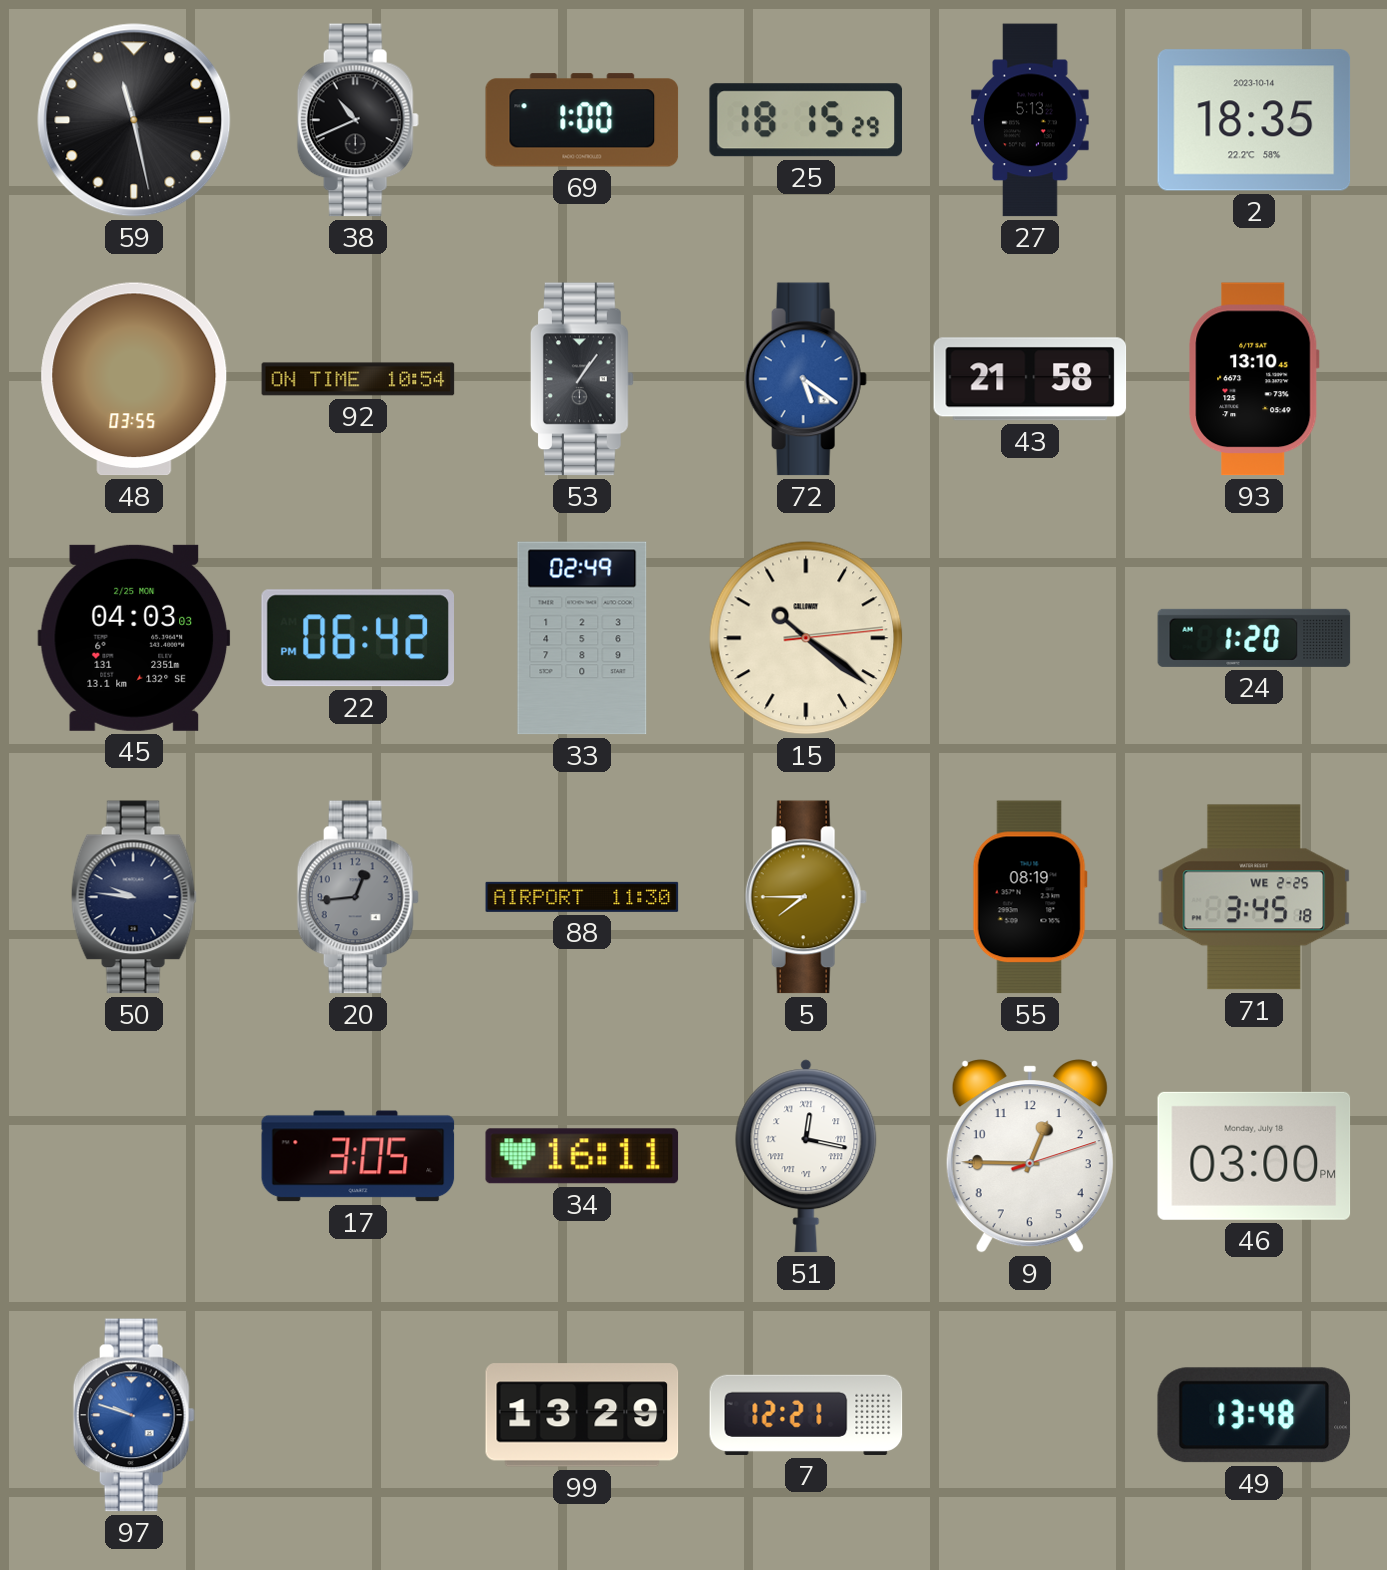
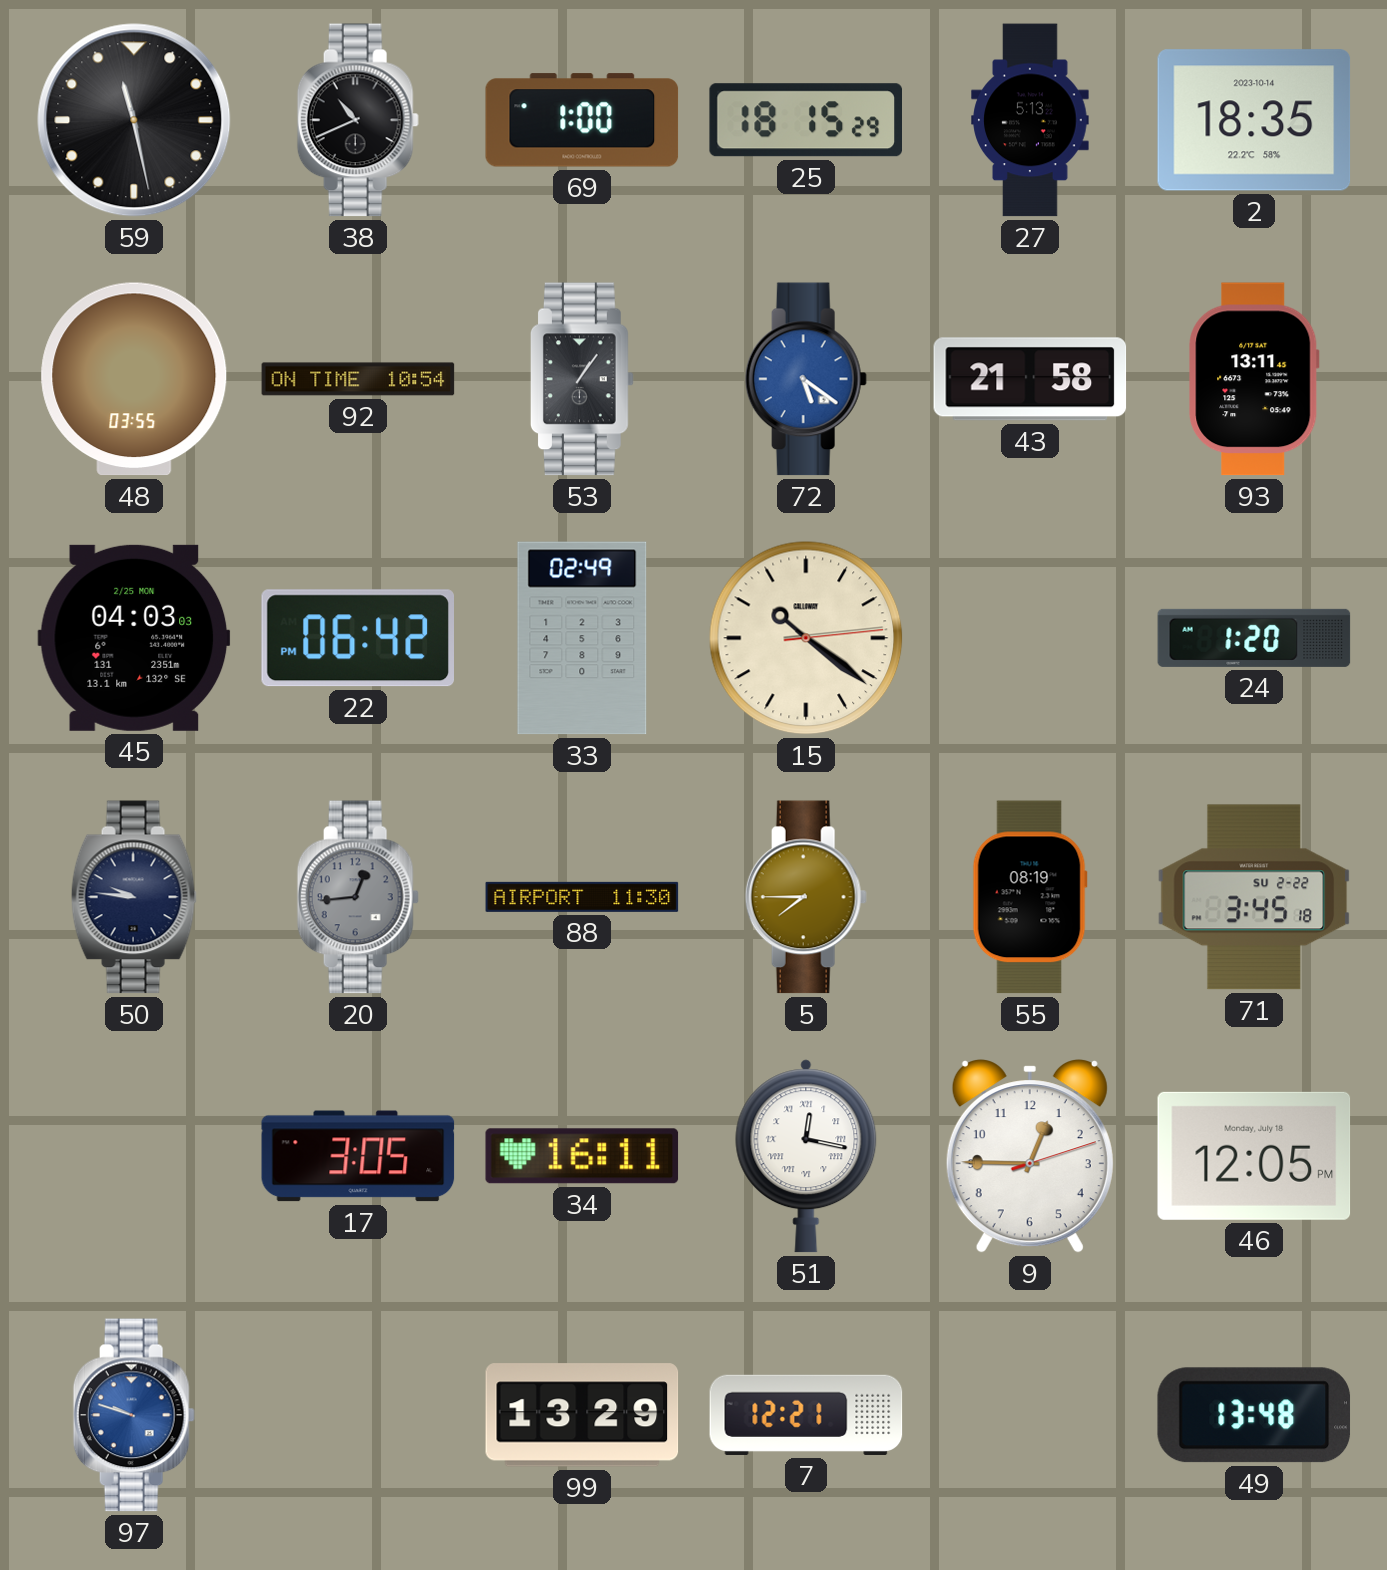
93: 13:10 -> 13:11 (1254, 379)
71 date: WE 2-25 -> SU 2-22 (1254, 897)
46: 03:00 -> 12:05 (1254, 1156)
